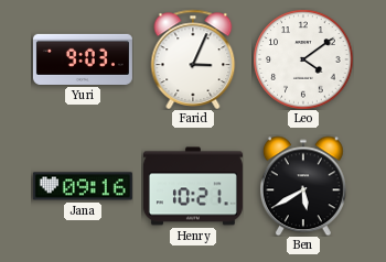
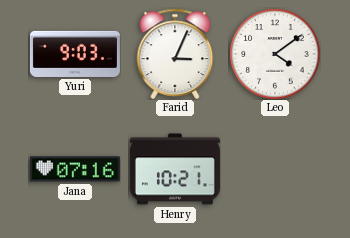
Jana: 09:16 -> 07:16 (75, 169)
Ben: 5:40 -> none (303, 186)
